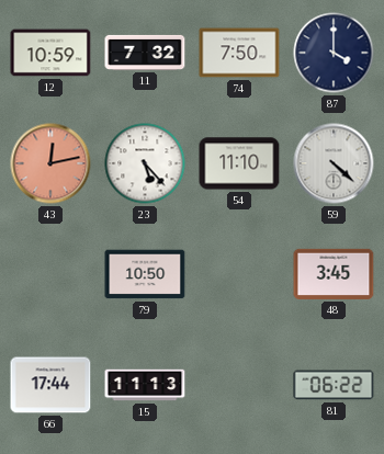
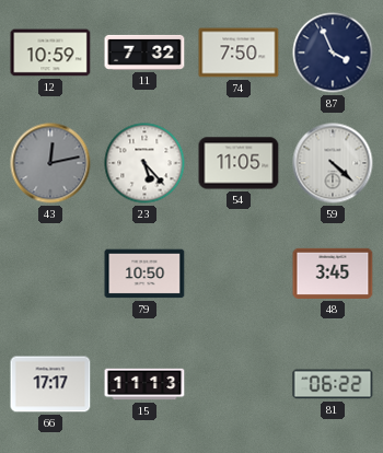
87: 4:00 -> 3:56 (333, 53)
43 dial: salmon -> grey (50, 163)
54: 11:10 -> 11:05 (239, 163)
66: 17:44 -> 17:17 (50, 384)
